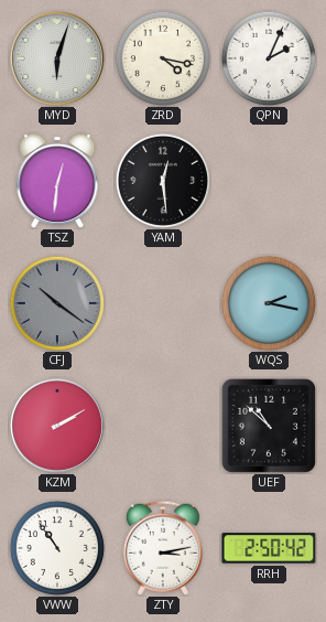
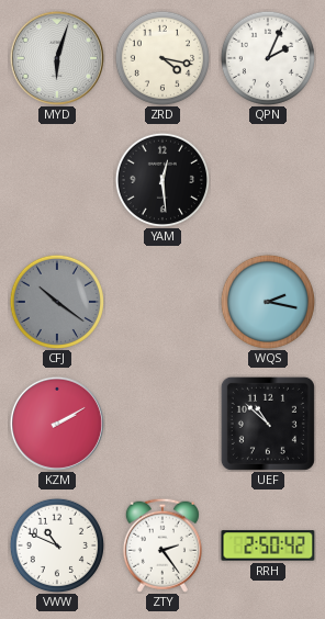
TSZ: 12:31 -> none (57, 181)
VWW: 10:54 -> 10:49 (56, 544)
ZTY: 3:13 -> 2:24 (162, 545)
